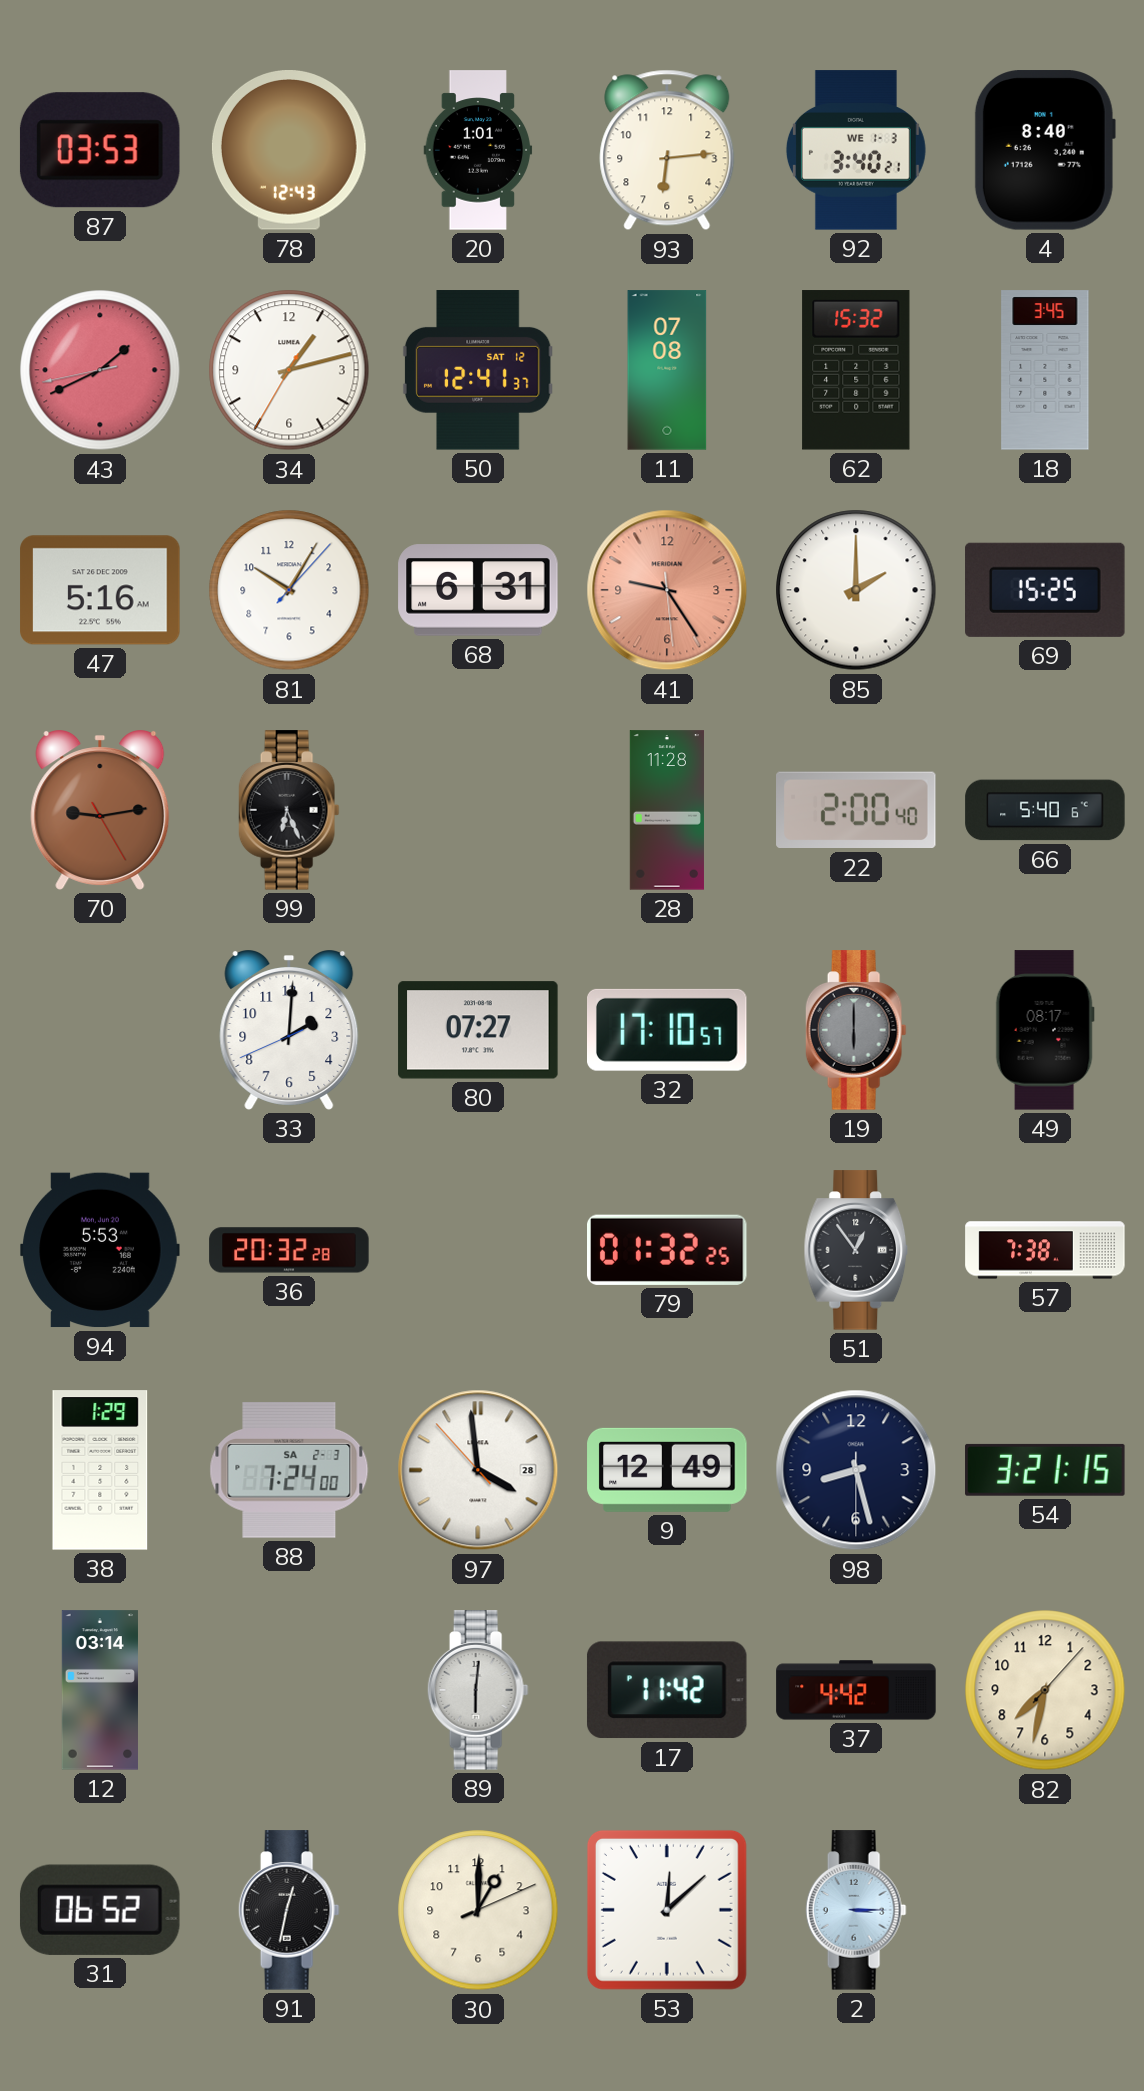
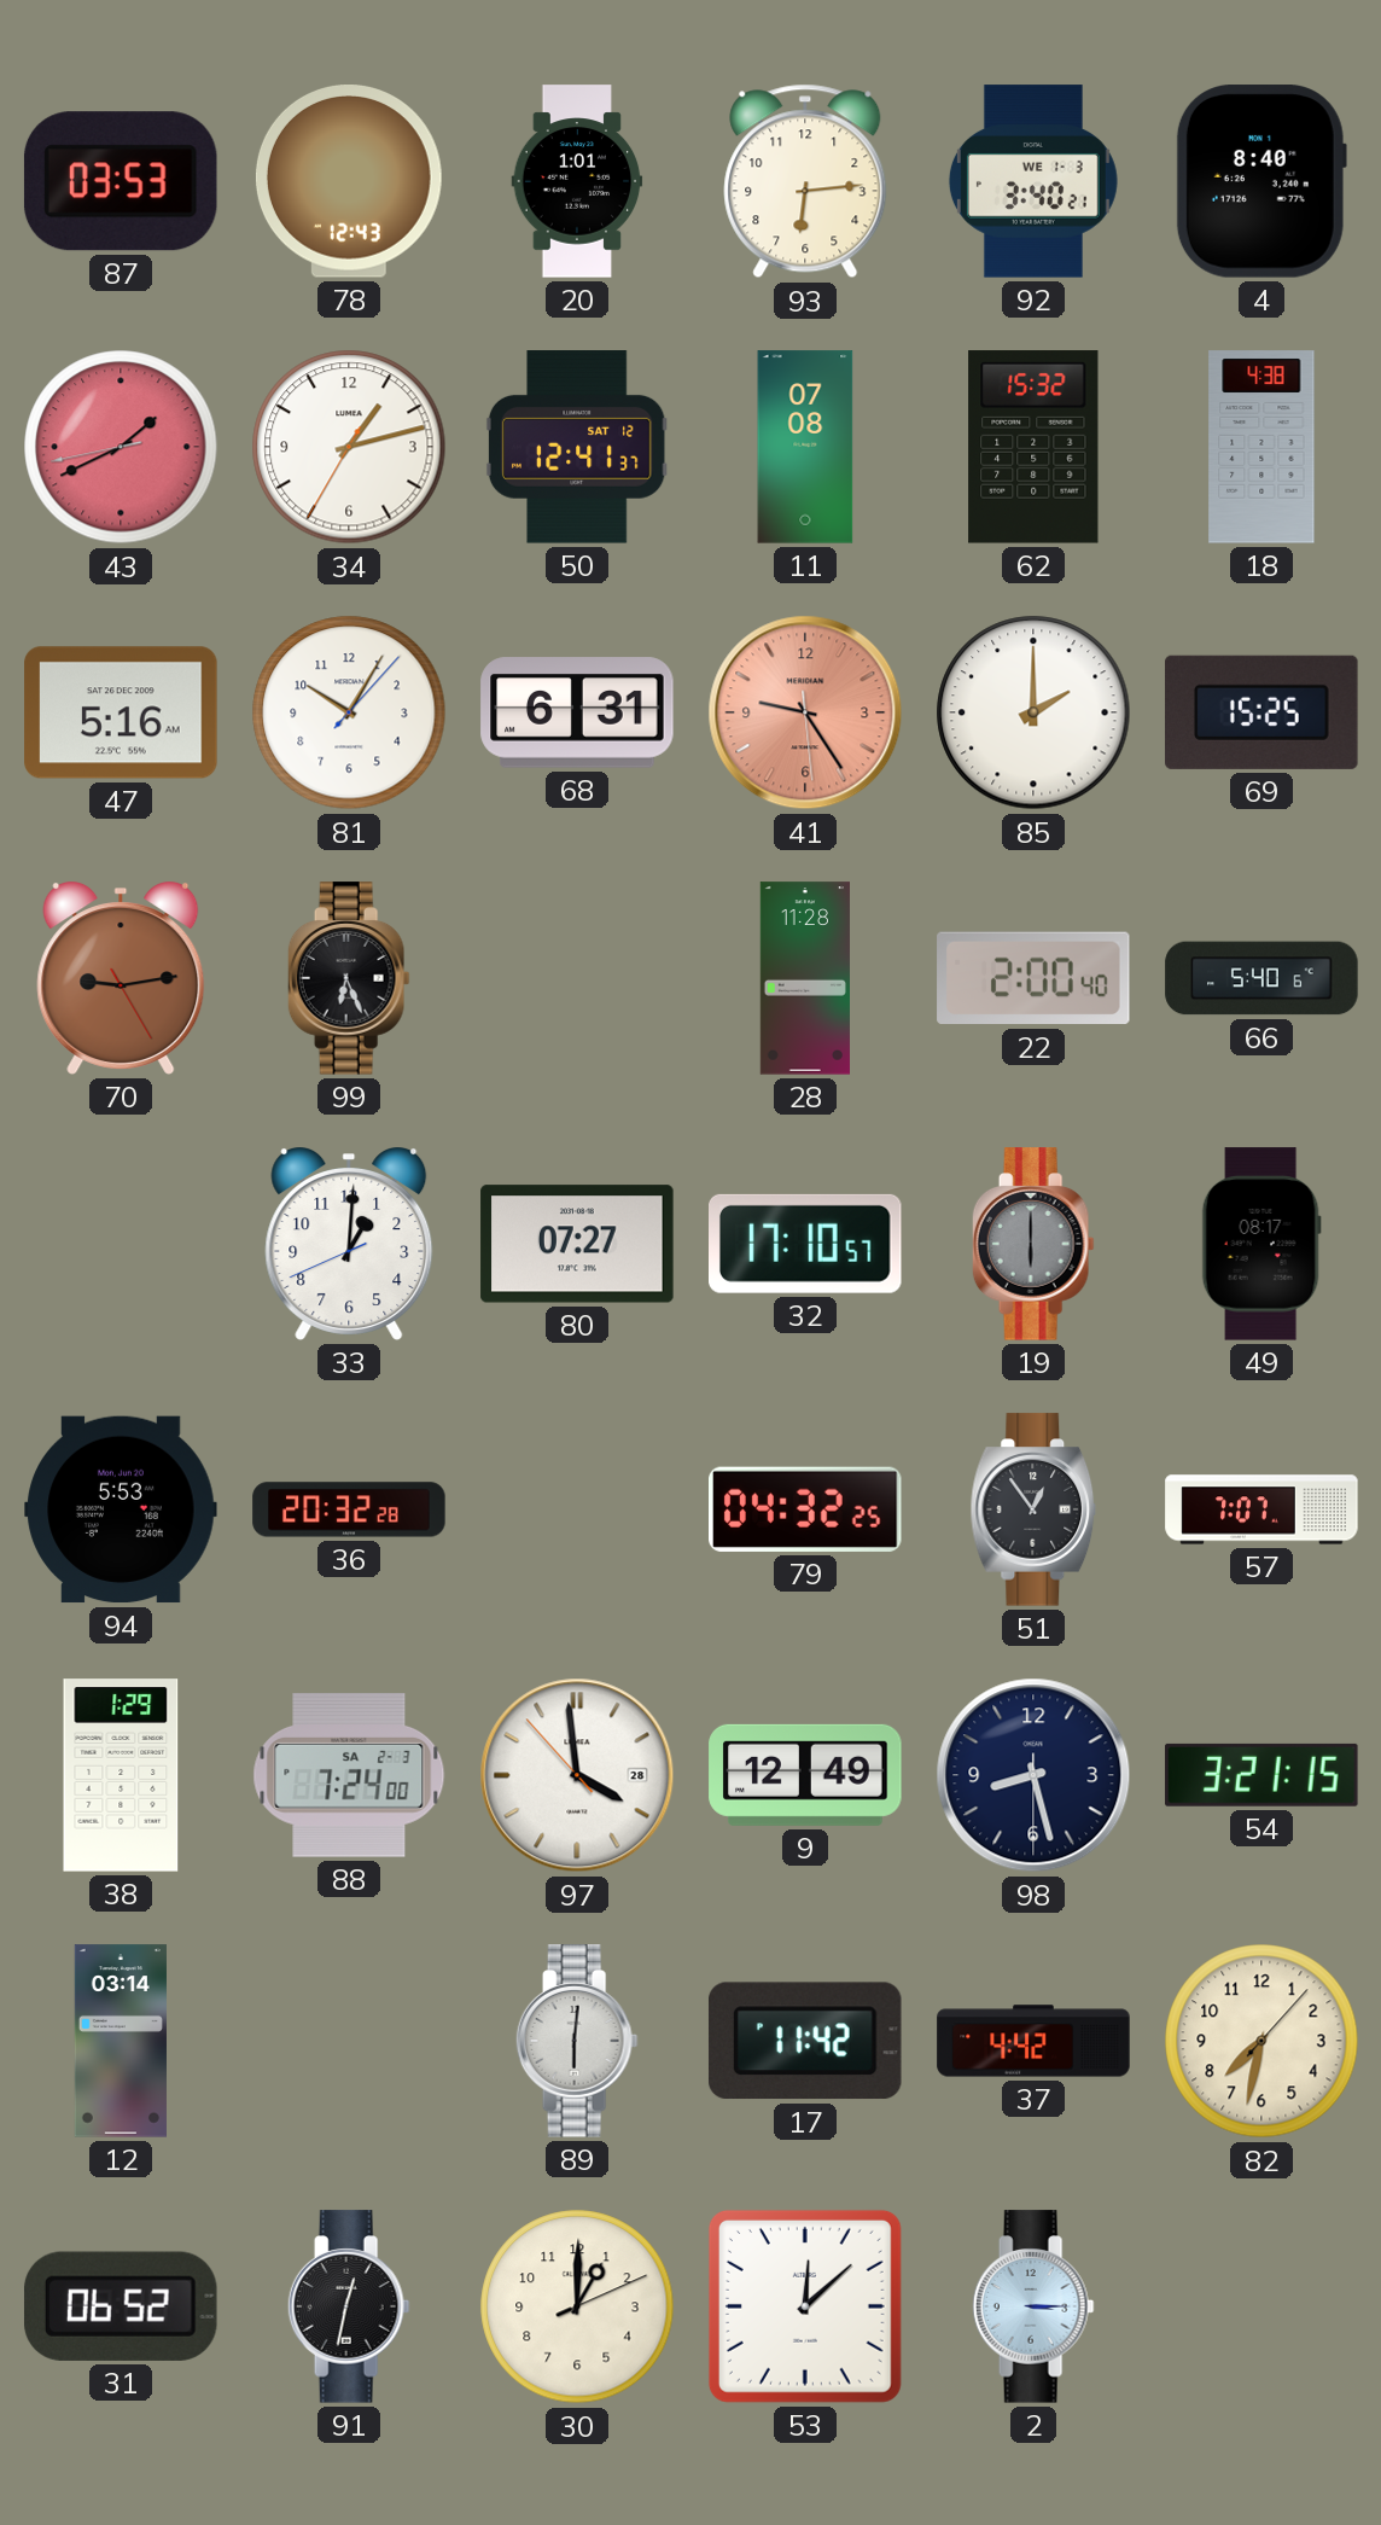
18: 3:45 -> 4:38 (1261, 447)
33: 2:00 -> 1:00 (349, 1245)
79: 01:32 -> 04:32 (806, 1509)
57: 7:38 -> 7:07 (1261, 1509)
